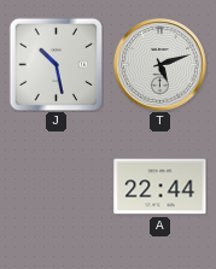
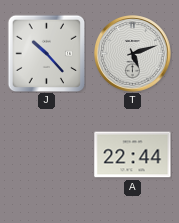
J: 10:28 -> 10:23 (46, 53)
